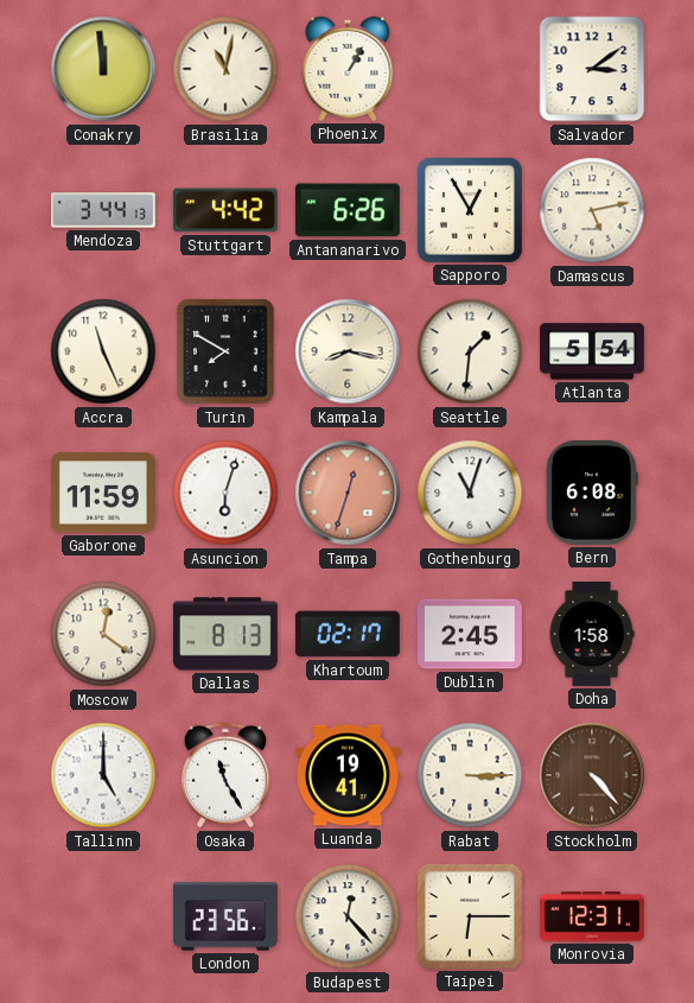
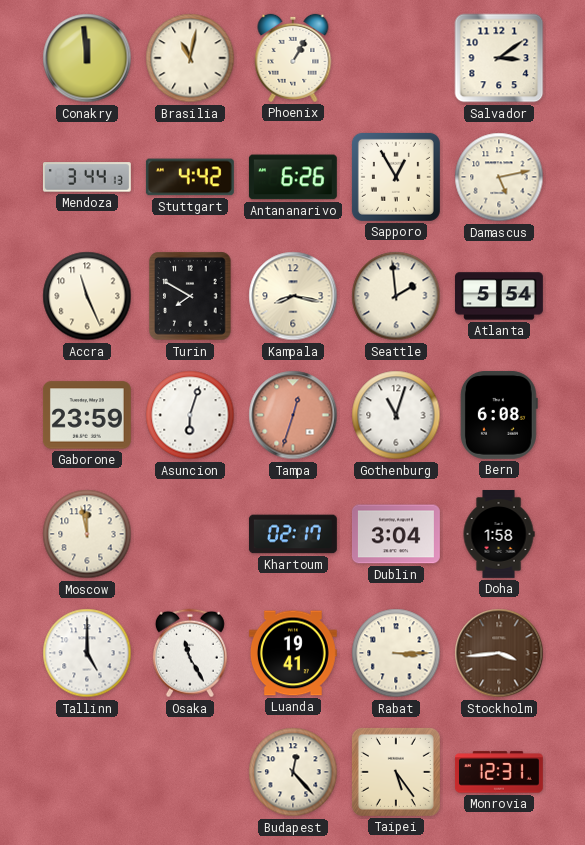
Seattle: 1:31 -> 1:59 (396, 296)
Gaborone: 11:59 -> 23:59 (87, 415)
Moscow: 12:21 -> 11:58 (87, 534)
Dallas: 8:13 -> none (225, 634)
Dublin: 2:45 -> 3:04 (396, 534)
Stockholm: 4:23 -> 3:44 (499, 653)
London: 23:56 -> none (225, 916)
Taipei: 6:15 -> 5:24 (396, 772)
